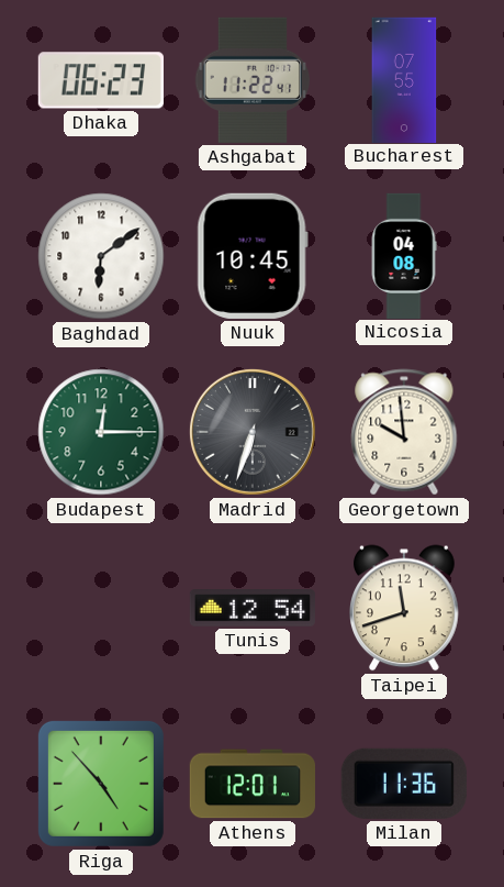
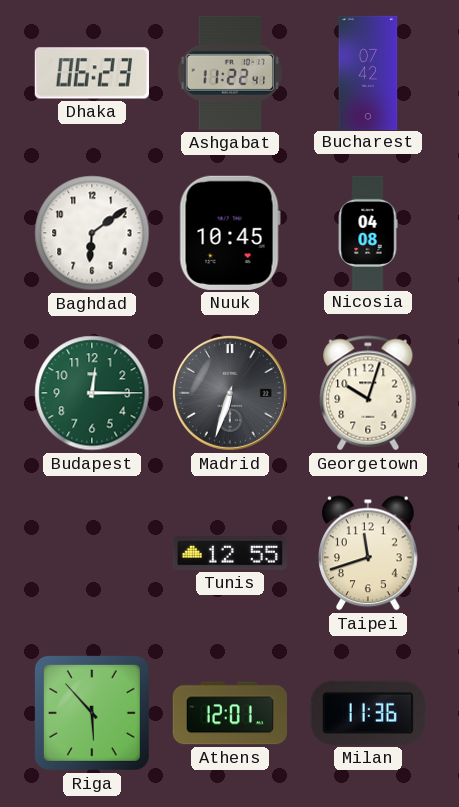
Bucharest: 07:55 -> 07:42 (368, 72)
Georgetown: 9:59 -> 10:03 (368, 393)
Tunis: 12:54 -> 12:55 (230, 554)
Riga: 4:53 -> 5:53 (92, 713)
